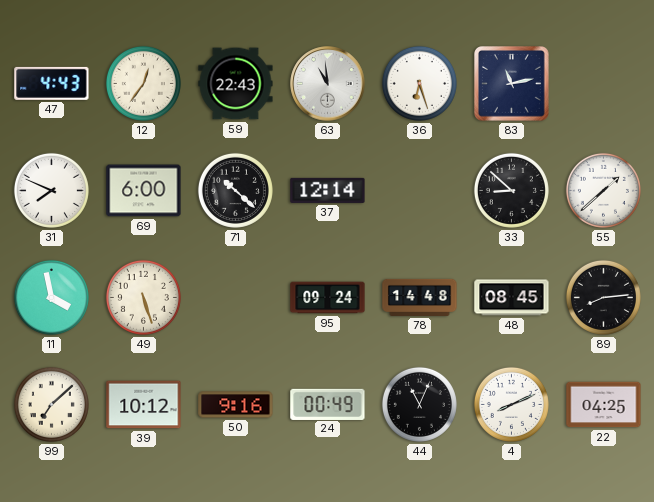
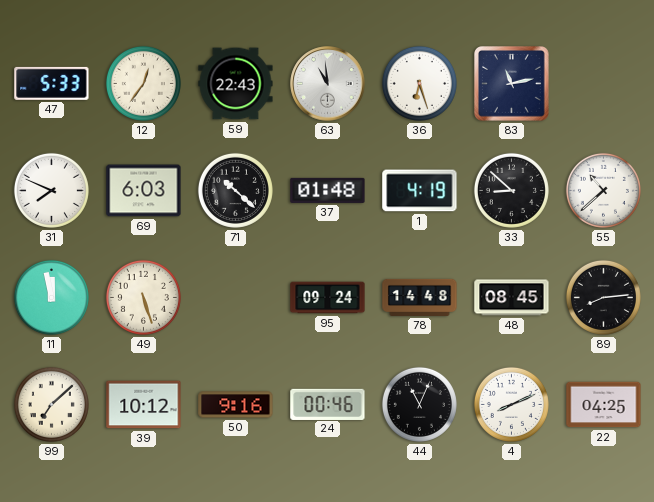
47: 4:43 -> 5:33 (52, 83)
69: 6:00 -> 6:03 (144, 191)
37: 12:14 -> 01:48 (328, 190)
1: none -> 4:19 (420, 191)
55: 1:38 -> 10:38 (603, 190)
11: 3:58 -> 11:58 (51, 297)
24: 00:49 -> 00:46 (328, 404)
